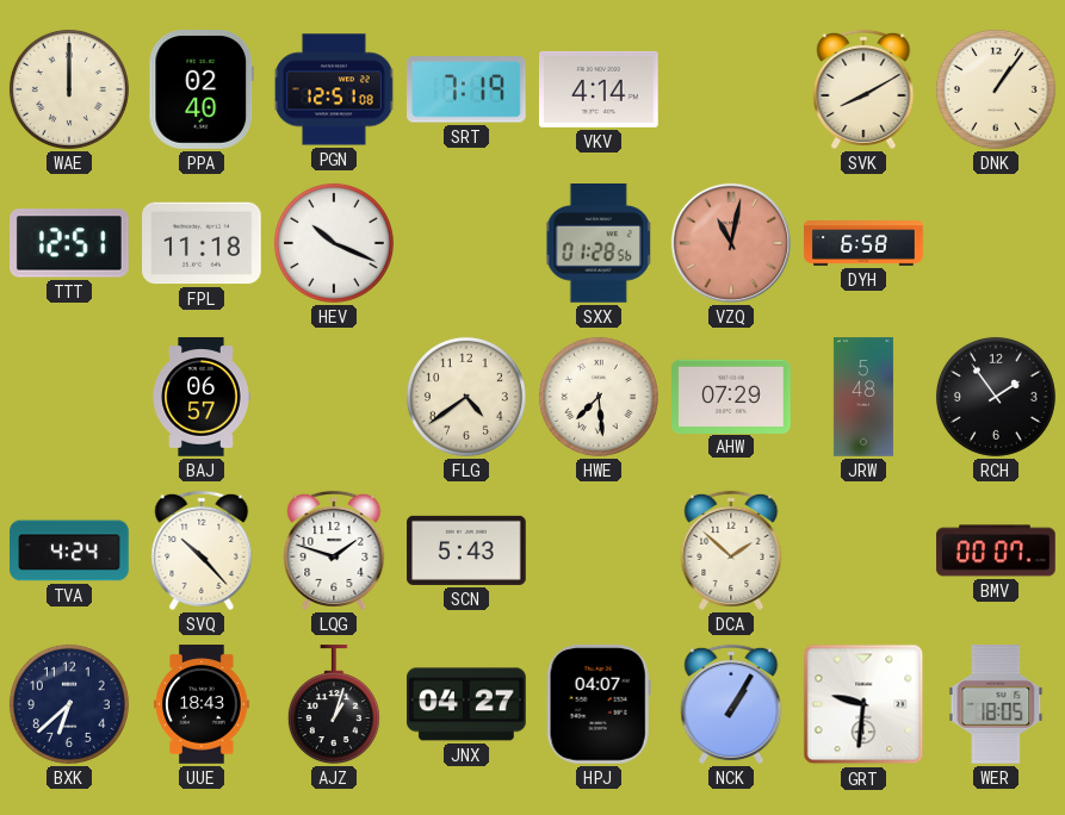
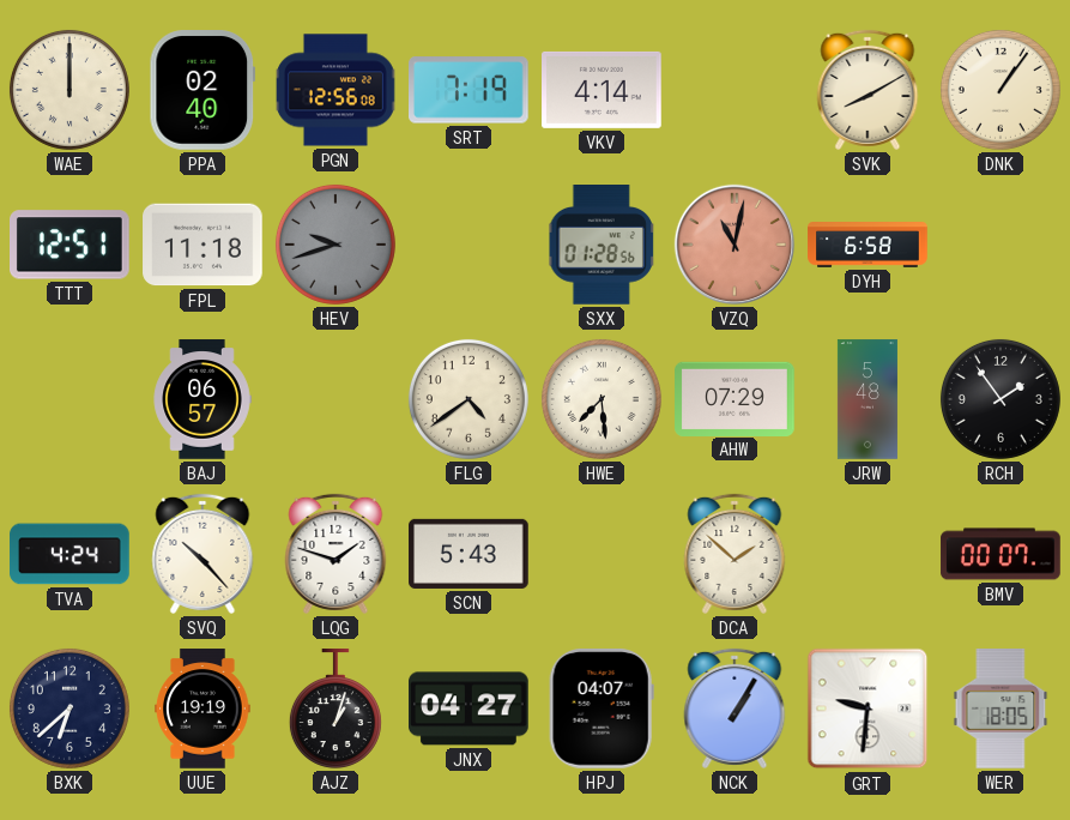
PGN: 12:51 -> 12:56 (335, 90)
HEV: 10:19 -> 9:42 (335, 245)
HEV dial: white -> grey (335, 245)
UUE: 18:43 -> 19:19 (202, 709)
